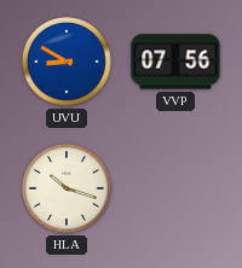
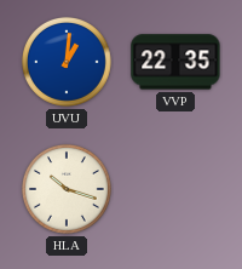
UVU: 8:50 -> 1:01 (67, 62)
VVP: 07:56 -> 22:35 (175, 62)
